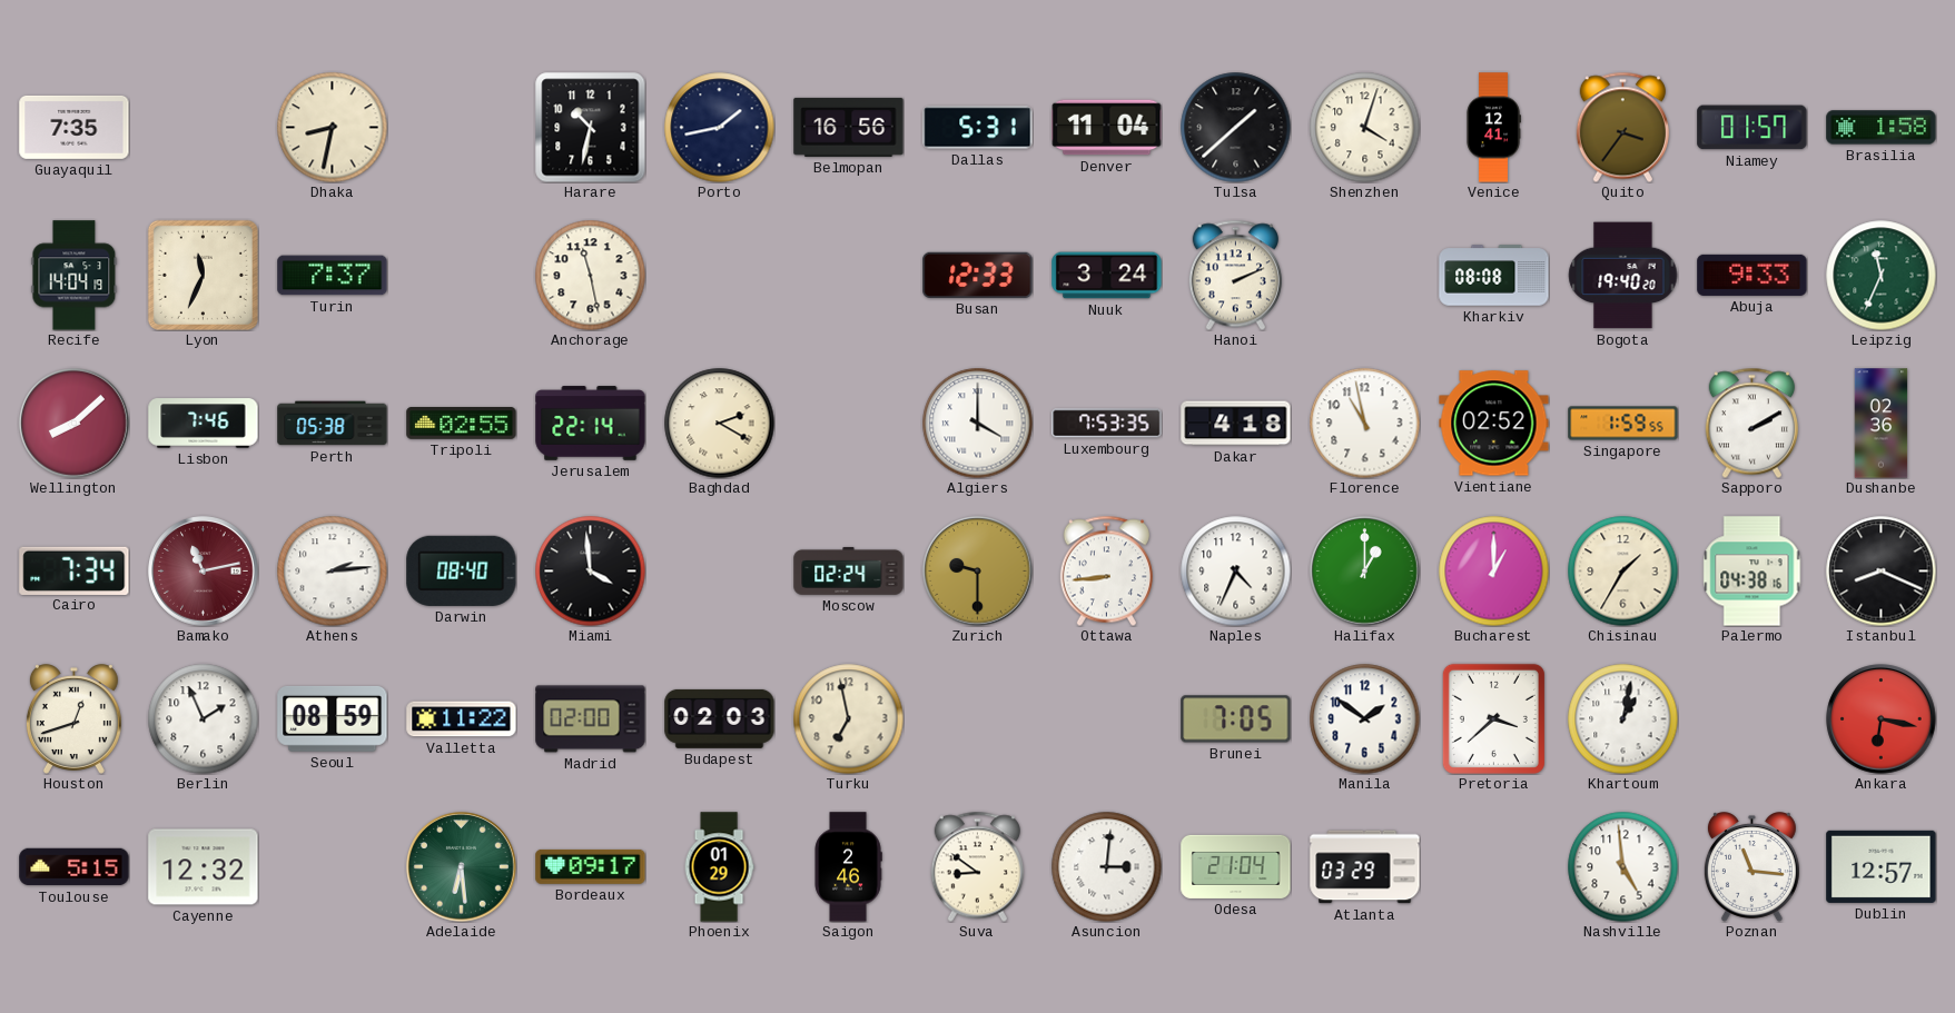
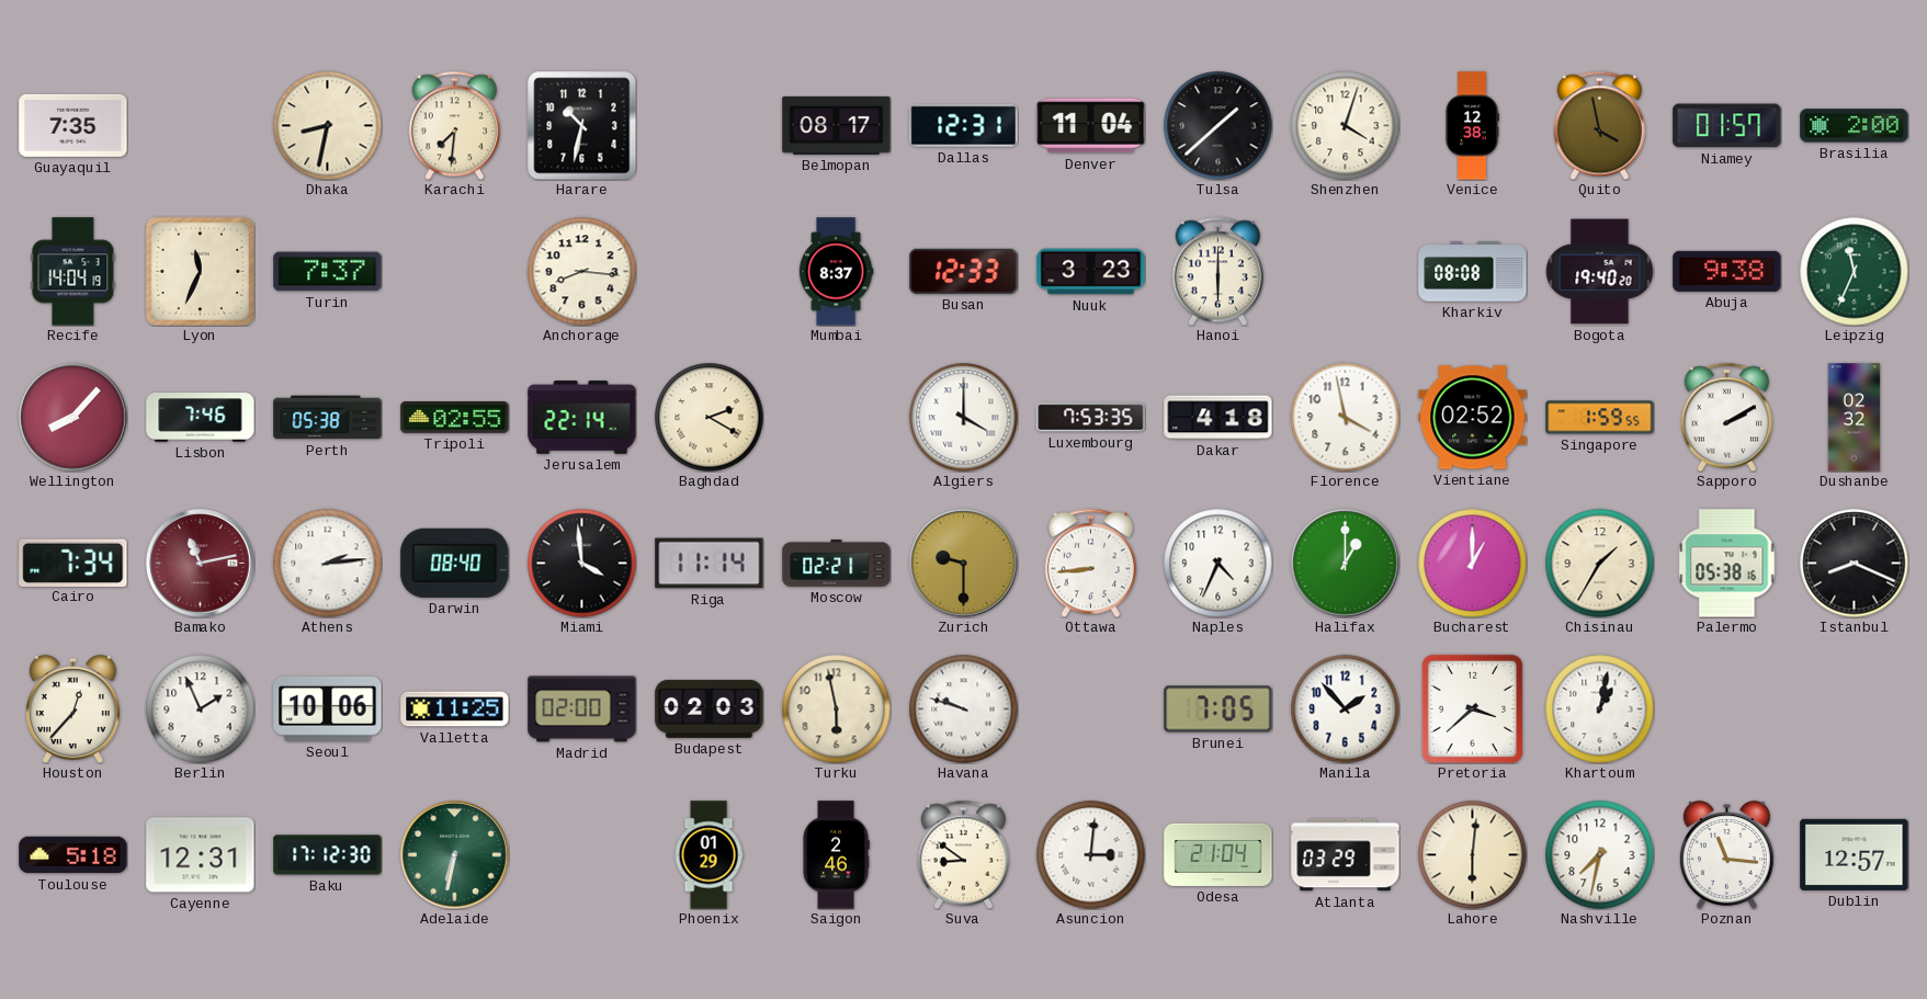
Karachi: none -> 7:31 (454, 125)
Porto: 1:43 -> none (720, 128)
Belmopan: 16:56 -> 08:17 (837, 125)
Dallas: 5:31 -> 12:31 (964, 126)
Venice: 12:41 -> 12:38 (1472, 126)
Quito: 3:36 -> 3:58 (1599, 125)
Brasilia: 1:58 -> 2:00 (1855, 126)
Anchorage: 11:28 -> 8:16 (582, 272)
Mumbai: none -> 8:37 (836, 272)
Nuuk: 3:24 -> 3:23 (1091, 272)
Hanoi: 2:11 -> 6:00 (1217, 271)
Abuja: 9:33 -> 9:38 (1727, 271)
Wellington: 8:08 -> 8:07 (73, 418)
Florence: 10:58 -> 3:58 (1346, 418)
Dushanbe: 02:36 -> 02:32 (1855, 418)
Riga: none -> 11:14 (710, 564)
Moscow: 02:24 -> 02:21 (837, 564)
Palermo: 04:38 -> 05:38 (1727, 564)
Houston: 12:42 -> 12:37 (72, 709)
Seoul: 08:59 -> 10:06 (328, 708)
Valletta: 11:22 -> 11:25 (455, 709)
Turku: 6:58 -> 5:58 (837, 709)
Havana: none -> 9:48 (964, 709)
Manila: 1:51 -> 1:53 (1346, 709)
Ankara: 6:17 -> none (1882, 719)
Toulouse: 5:15 -> 5:18 (73, 855)
Cayenne: 12:32 -> 12:31 (201, 855)
Baku: none -> 17:12 (328, 855)
Adelaide: 6:29 -> 6:32 (455, 855)
Bordeaux: 09:17 -> none (591, 866)
Lahore: none -> 6:01 (1473, 855)
Nashville: 4:59 -> 7:32 (1600, 855)
